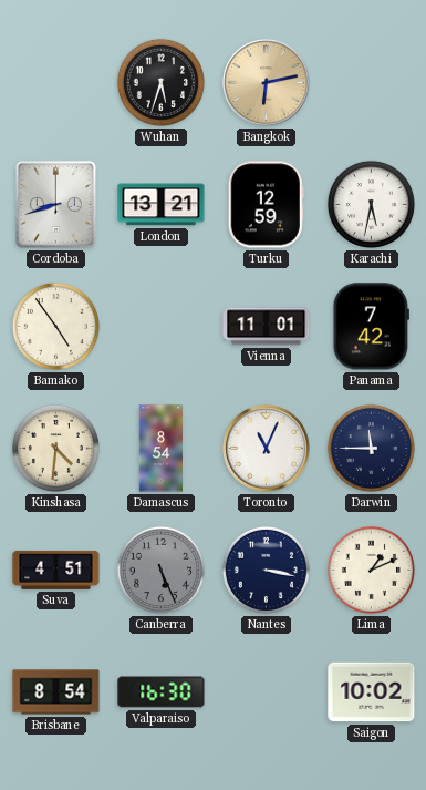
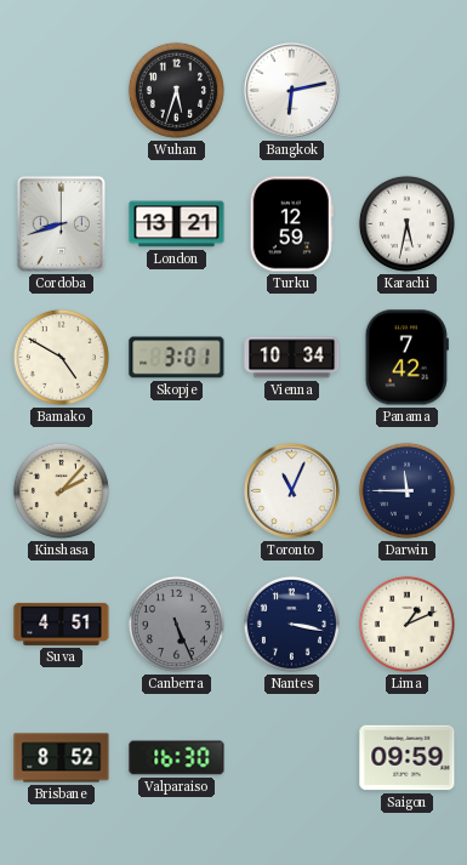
Bangkok dial: champagne -> white (292, 91)
Bamako: 4:54 -> 4:50 (61, 357)
Skopje: none -> 3:01 (177, 358)
Vienna: 11:01 -> 10:34 (292, 358)
Kinshasa: 4:31 -> 2:07 (61, 490)
Damascus: 8:54 -> none (162, 449)
Brisbane: 8:54 -> 8:52 (62, 758)
Saigon: 10:02 -> 09:59 (408, 758)
